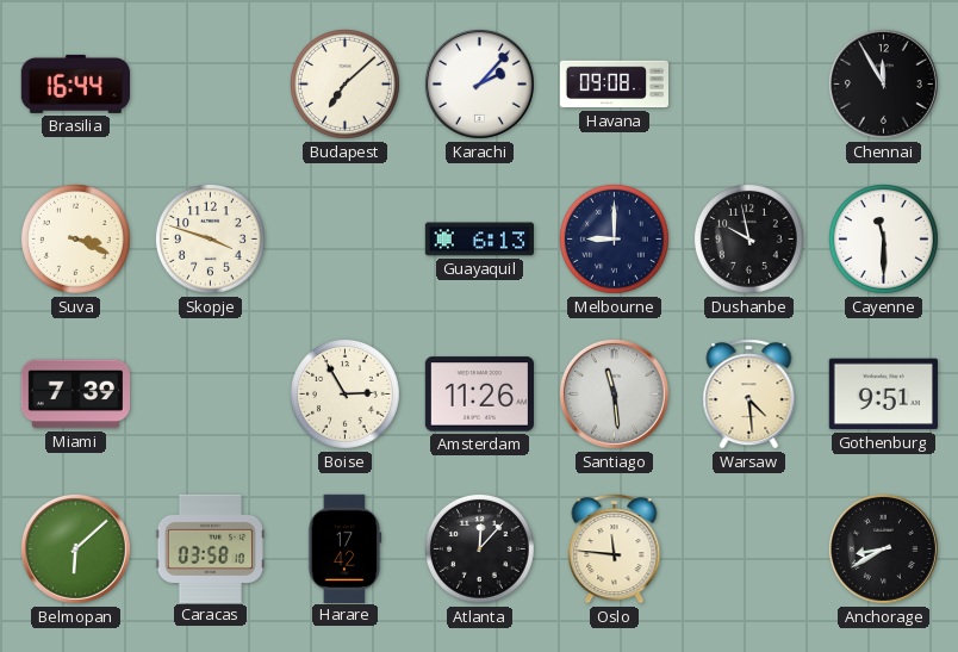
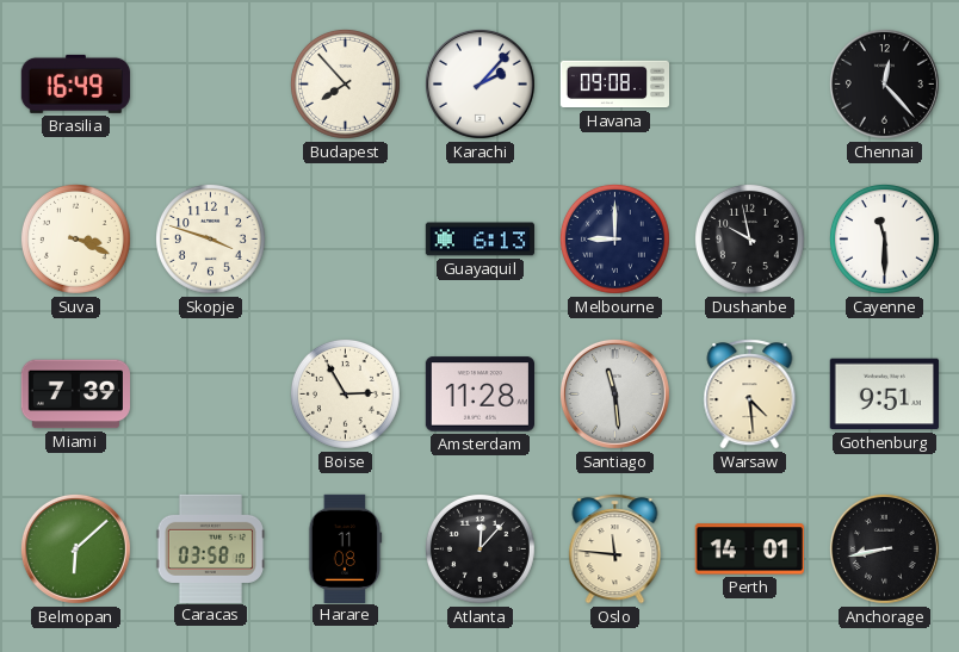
Brasilia: 16:44 -> 16:49 (75, 83)
Budapest: 7:08 -> 7:53 (345, 83)
Chennai: 11:55 -> 12:23 (884, 83)
Amsterdam: 11:26 -> 11:28 (480, 395)
Harare: 17:42 -> 11:08 (345, 548)
Perth: none -> 14:01 (749, 549)
Anchorage: 8:40 -> 8:43 (884, 548)
